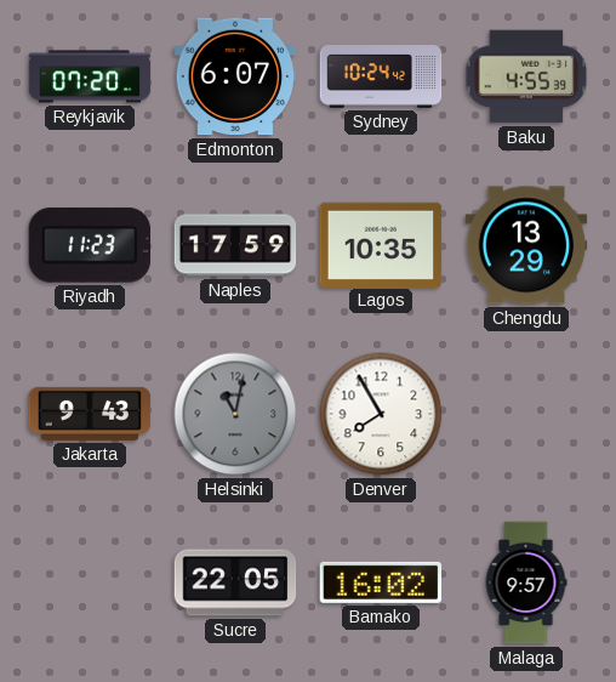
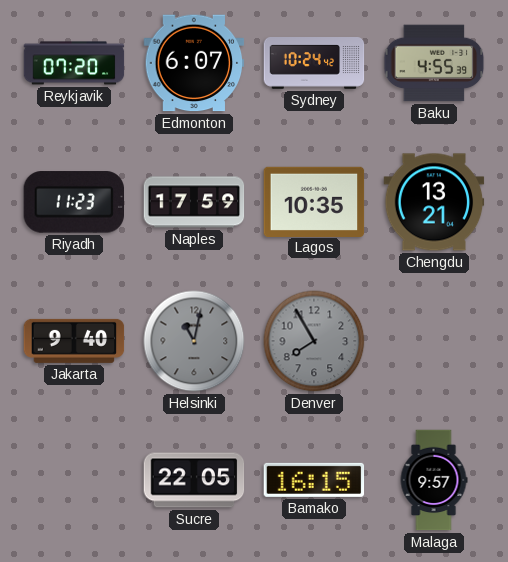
Chengdu: 13:29 -> 13:21 (434, 202)
Jakarta: 9:43 -> 9:40 (74, 341)
Denver dial: white -> grey (314, 341)
Bamako: 16:02 -> 16:15 (314, 480)
